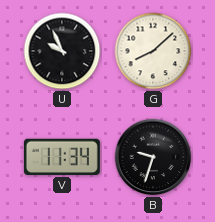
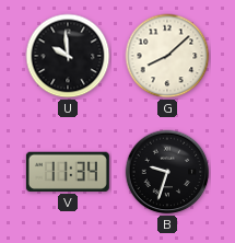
U: 9:56 -> 9:59 (68, 56)
